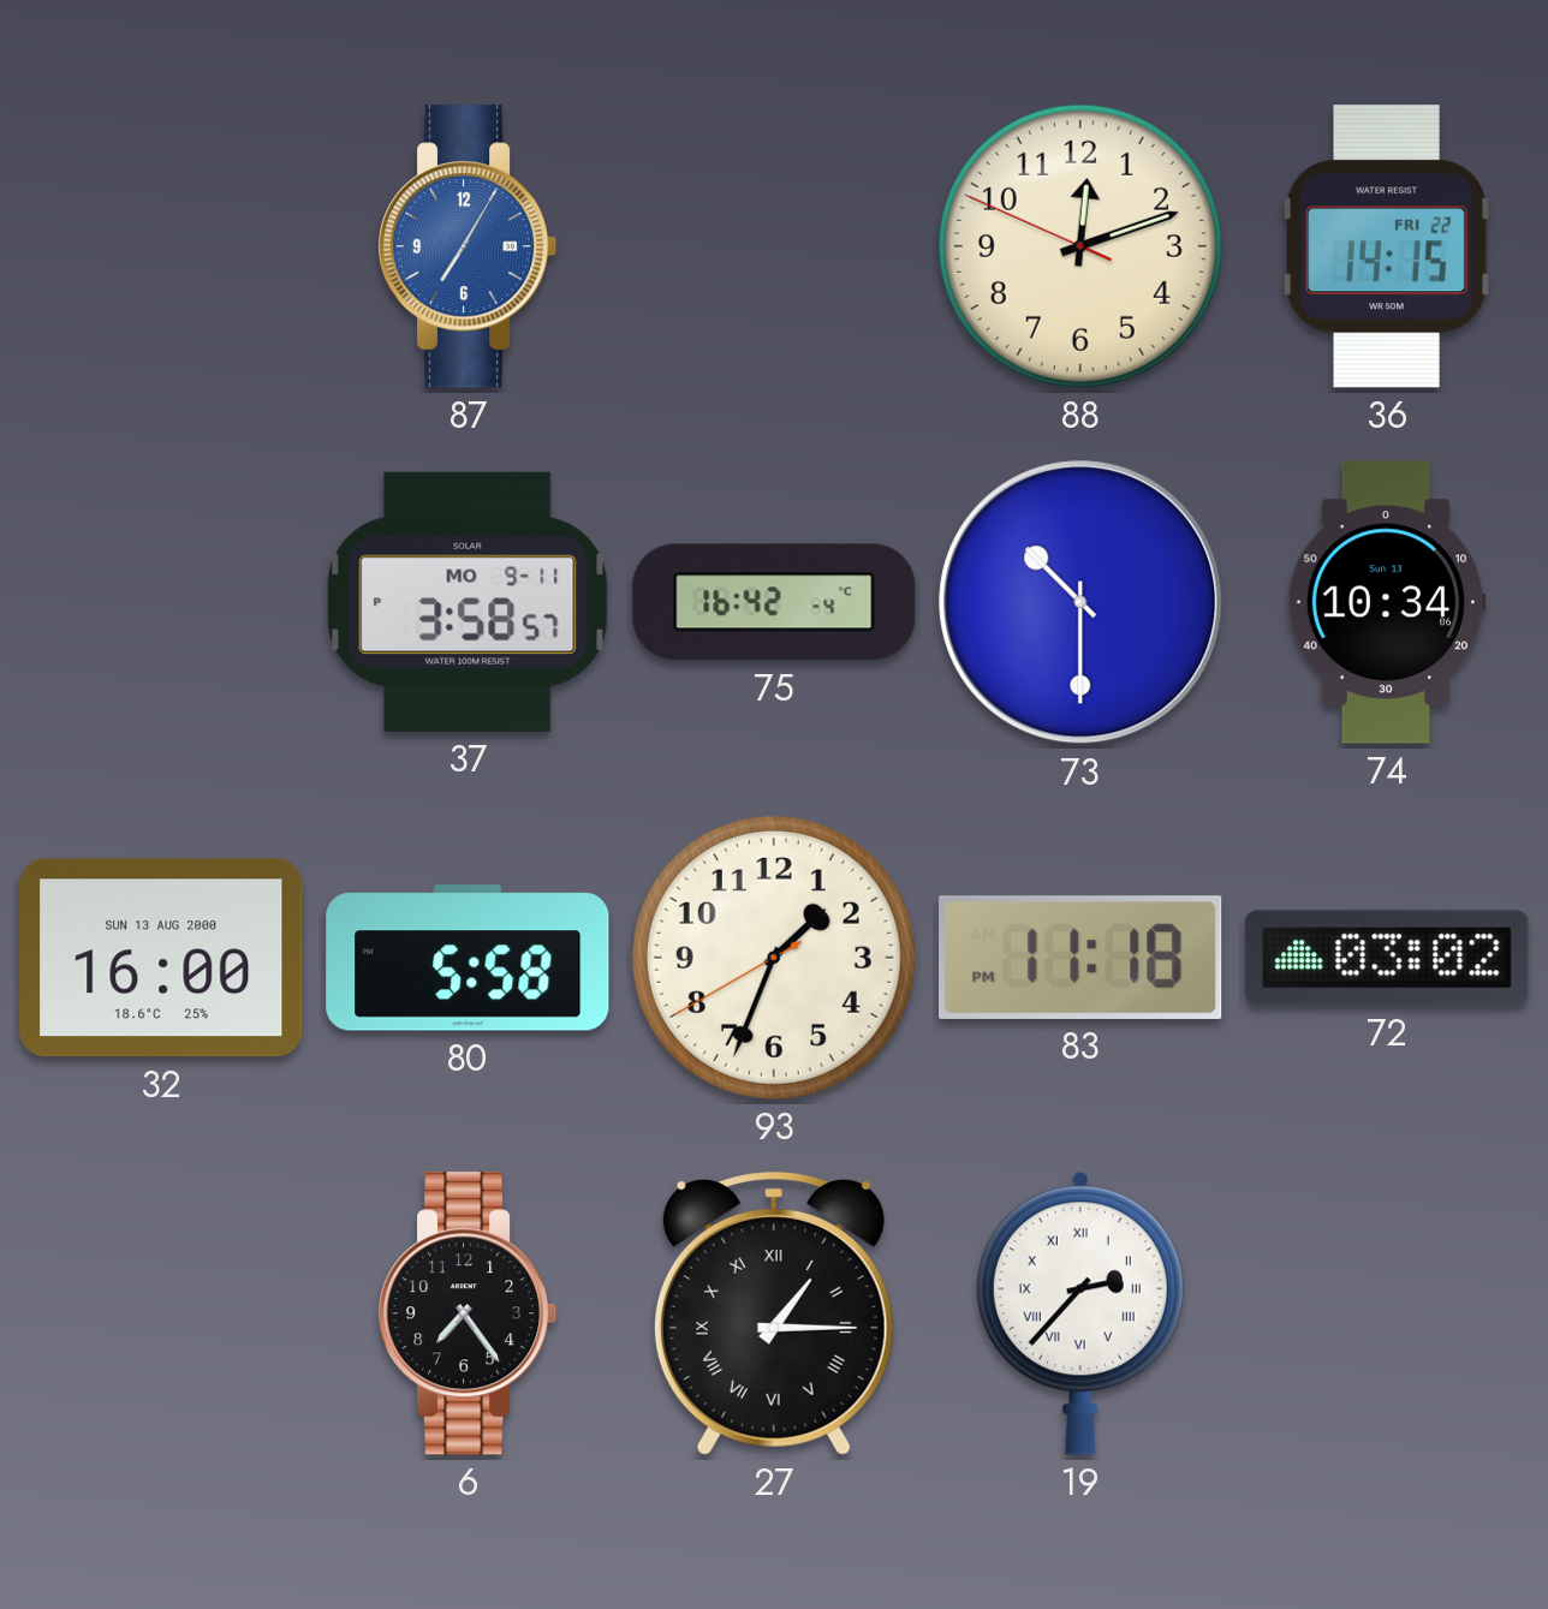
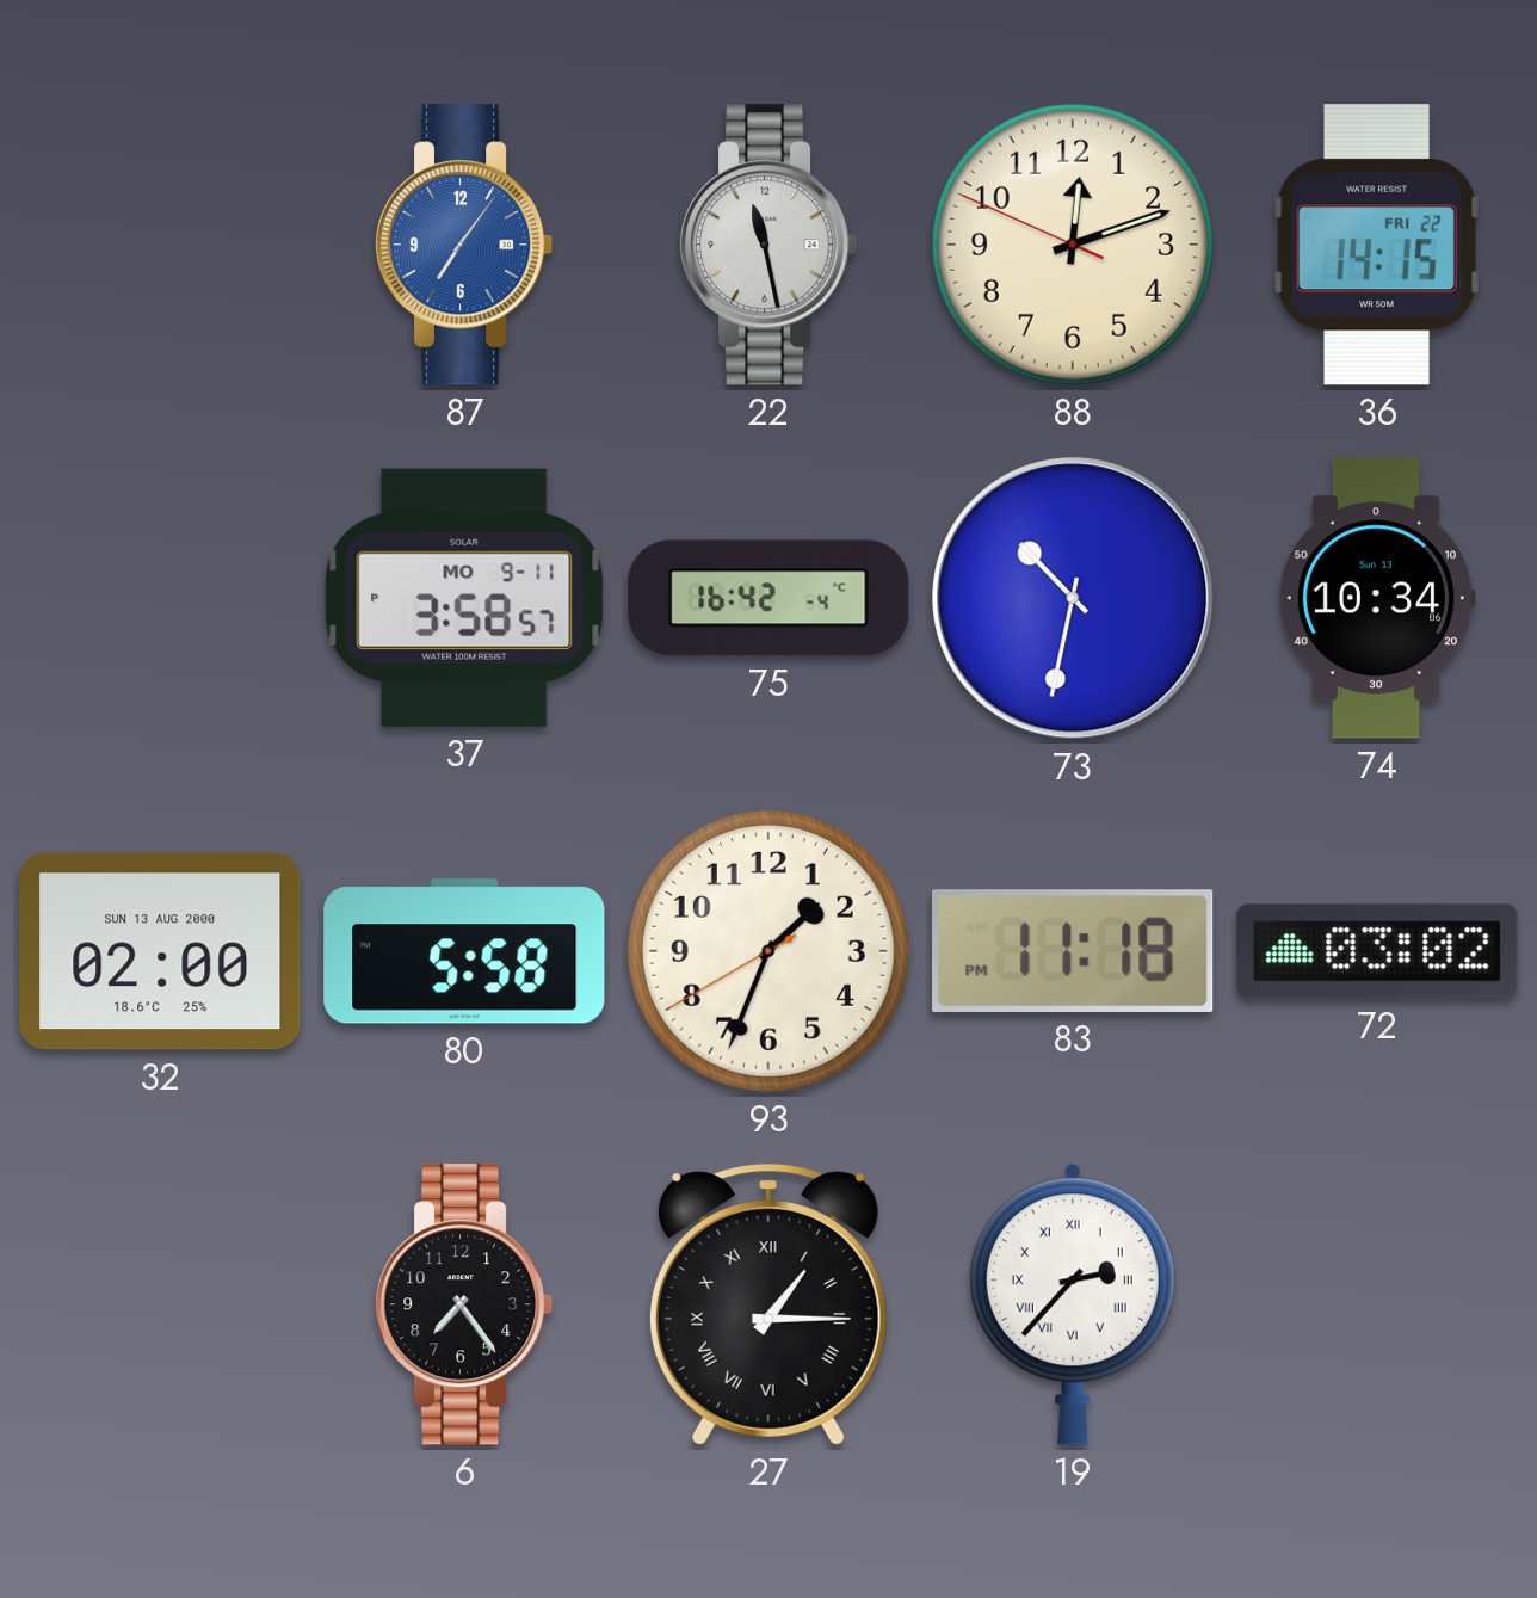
87: 7:05 -> 7:06 (465, 245)
22: none -> 11:28 (770, 245)
73: 10:30 -> 10:32 (1073, 598)
32: 16:00 -> 02:00 (160, 951)
